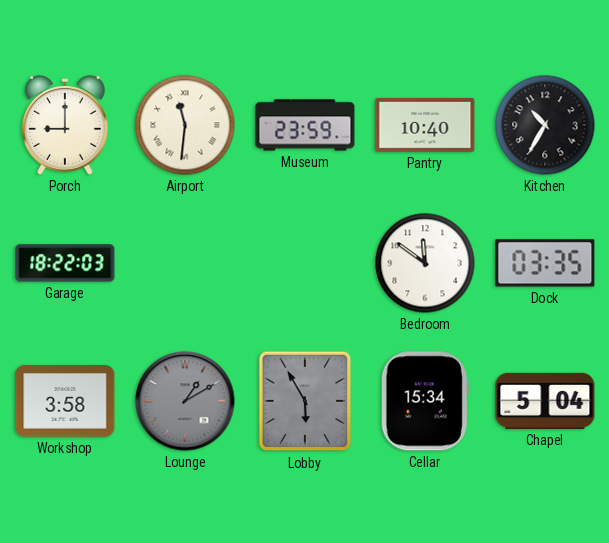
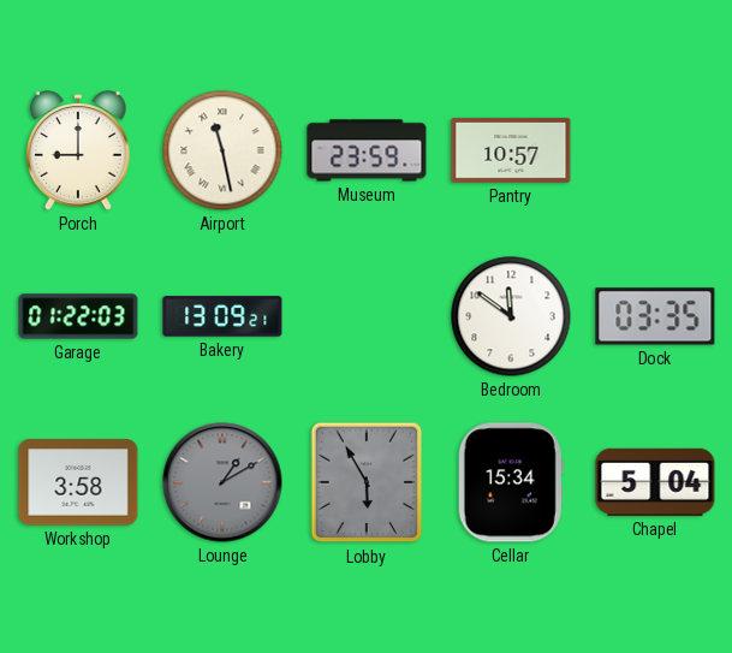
Airport: 11:31 -> 11:28 (222, 150)
Pantry: 10:40 -> 10:57 (511, 150)
Kitchen: 10:35 -> none (545, 125)
Garage: 18:22 -> 01:22 (78, 316)
Bakery: none -> 13:09 (222, 316)
